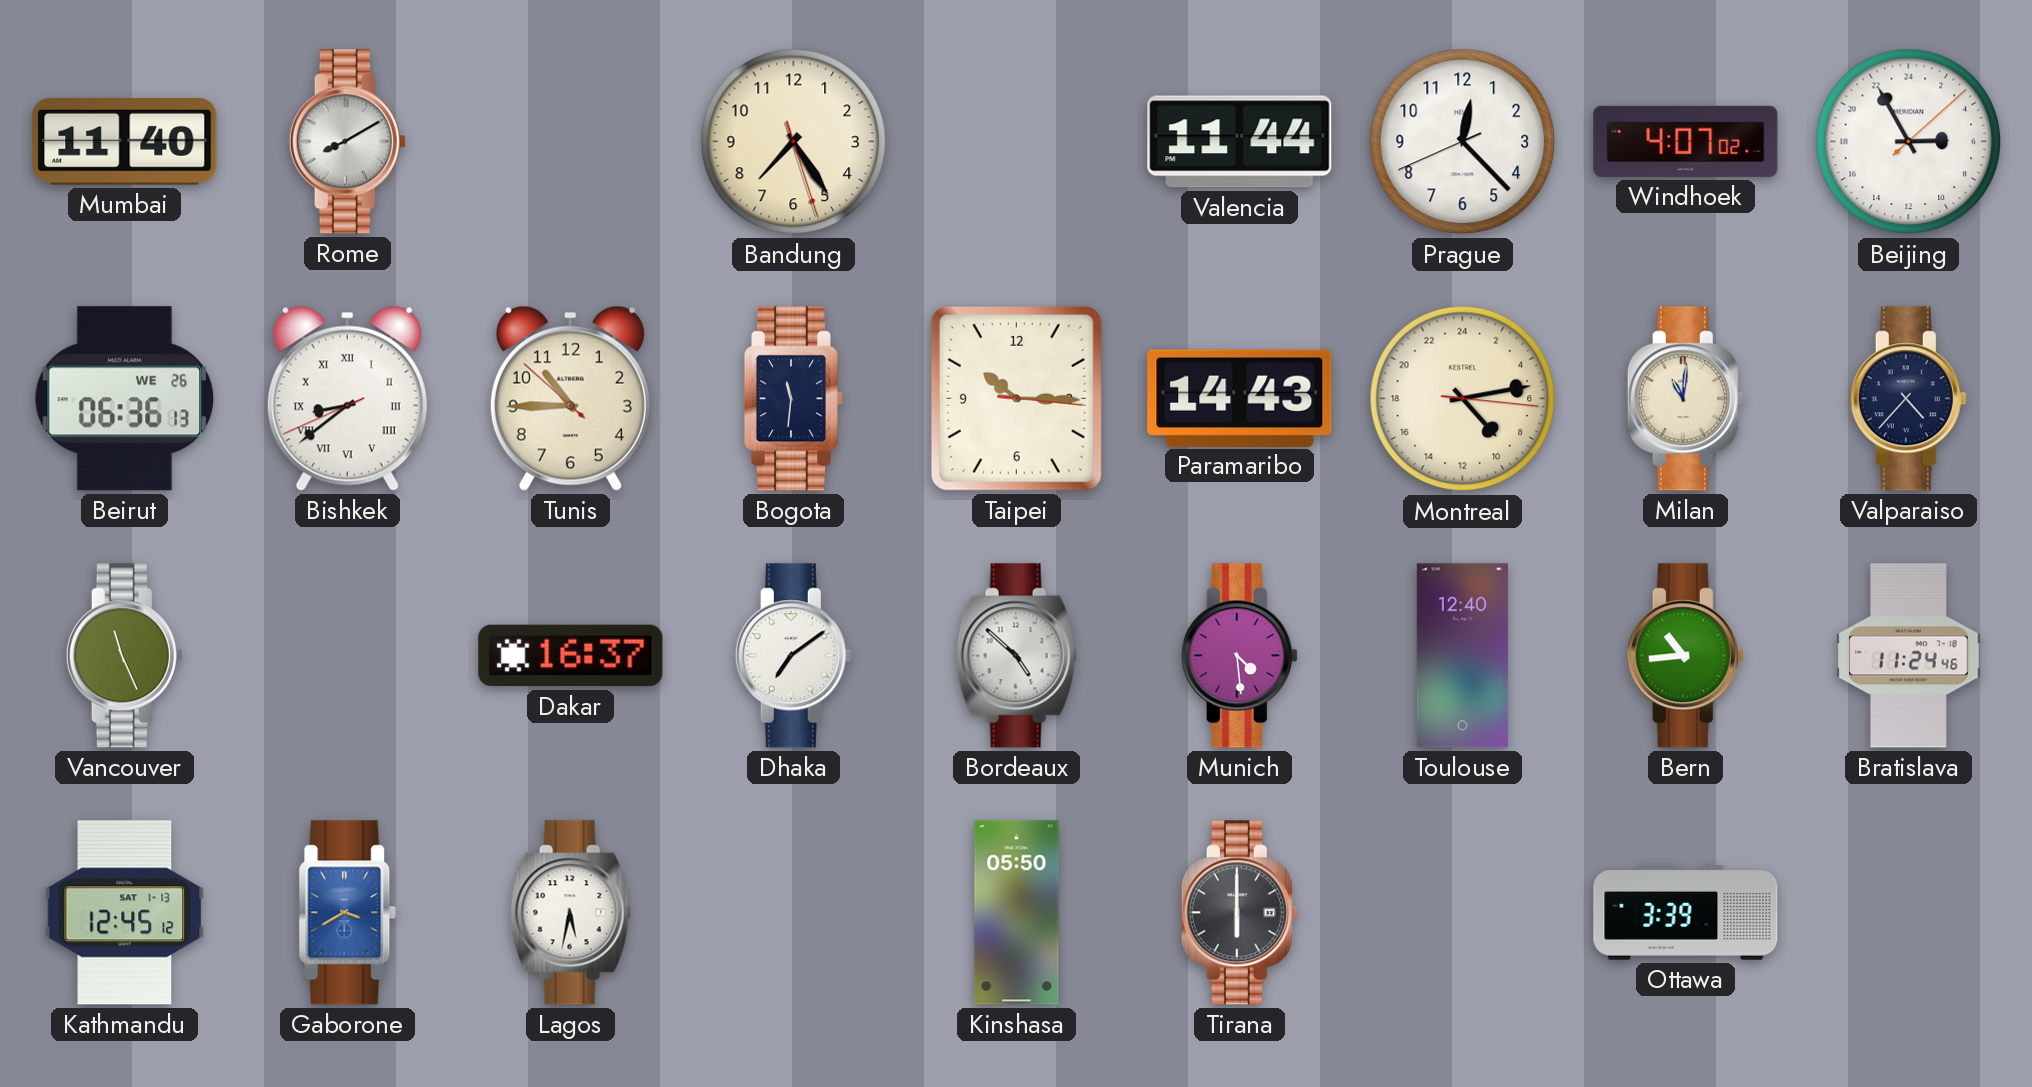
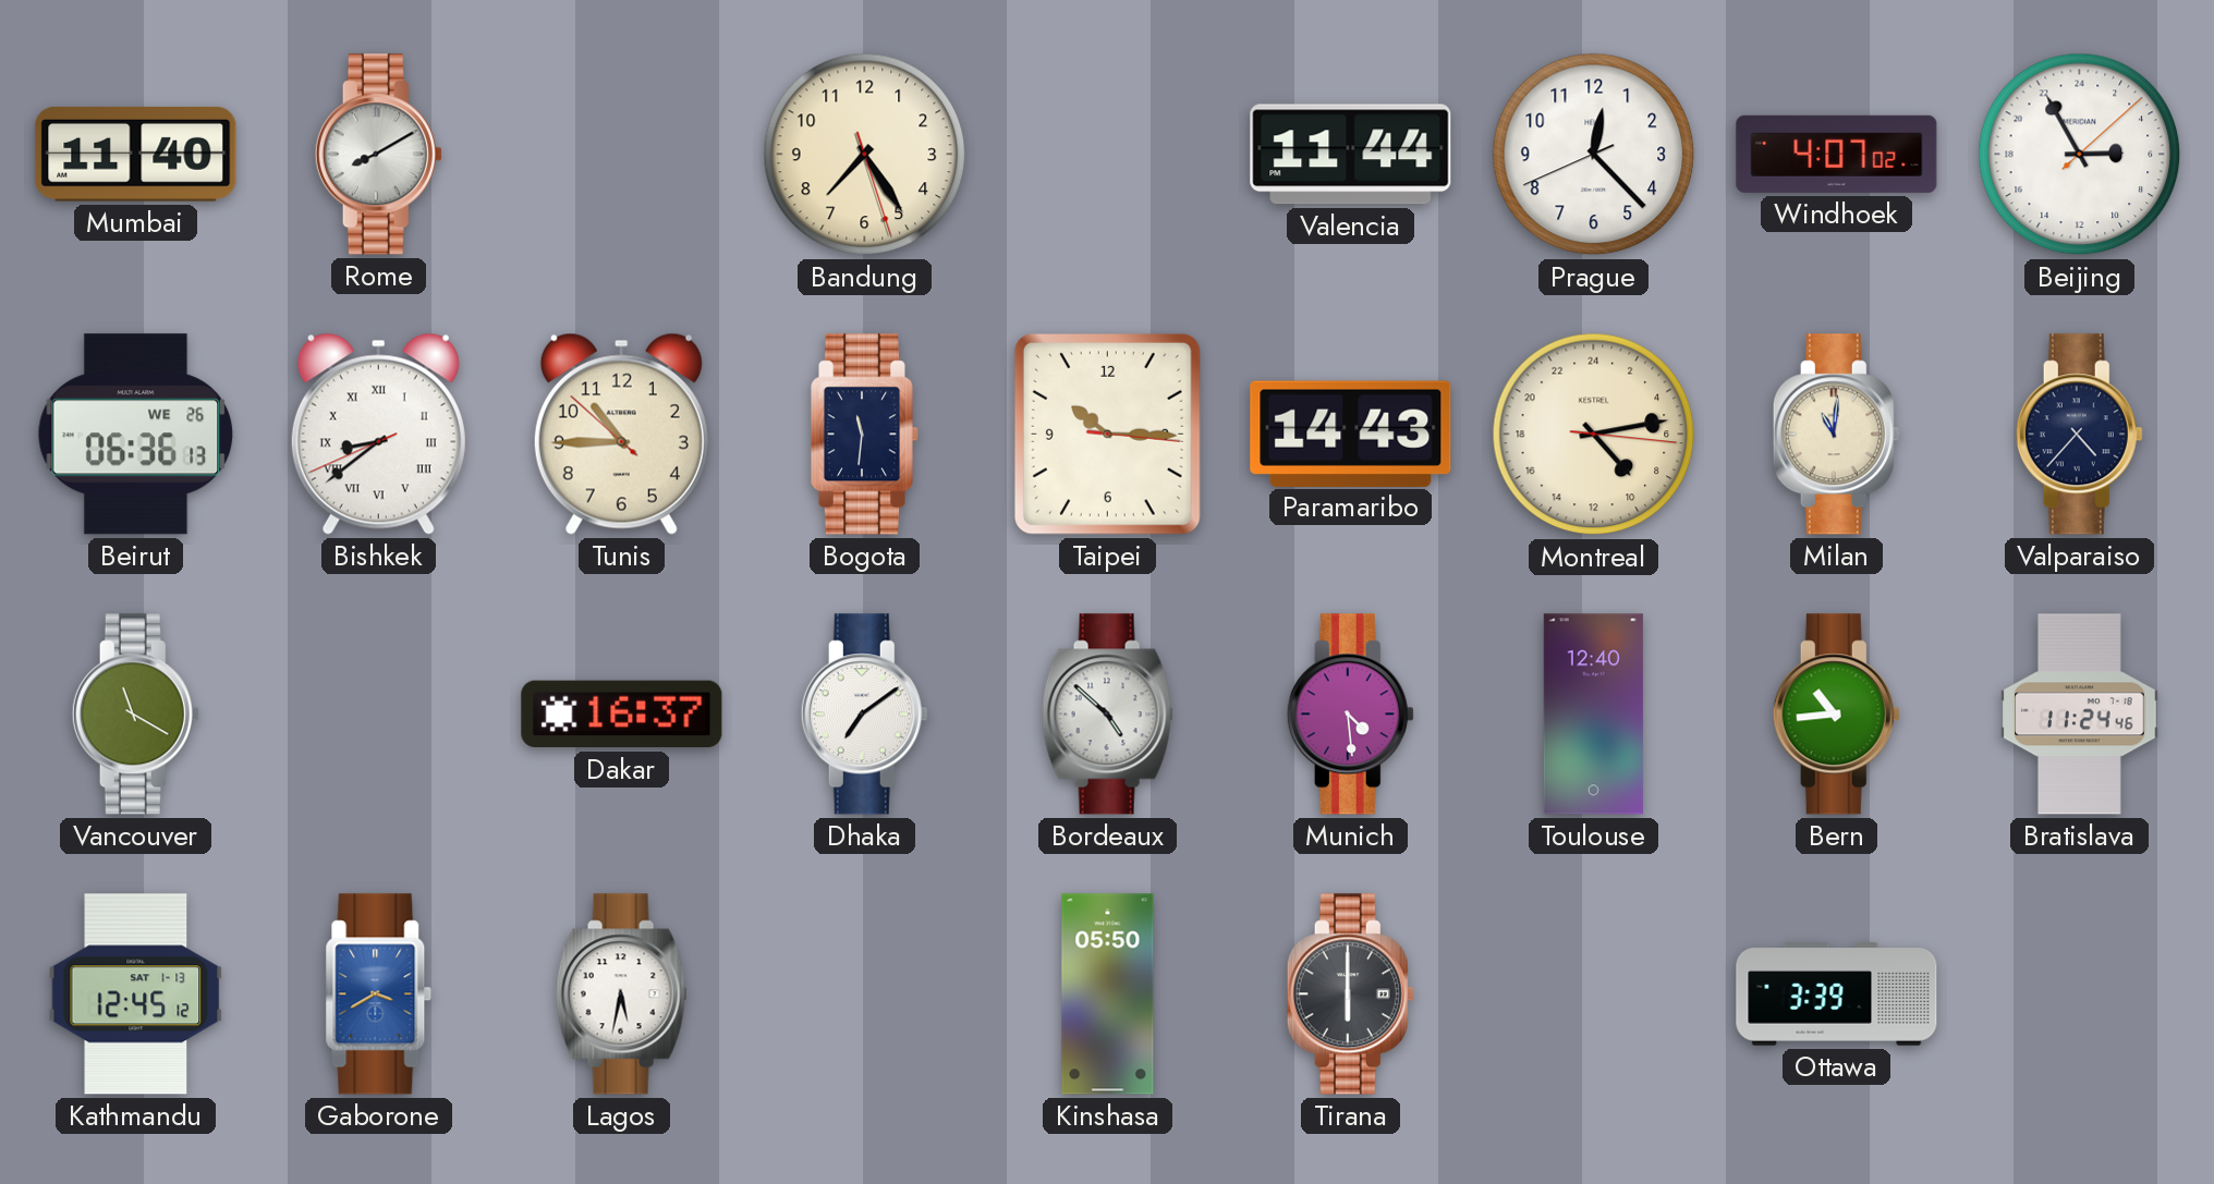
Vancouver: 11:26 -> 11:20 (135, 715)
